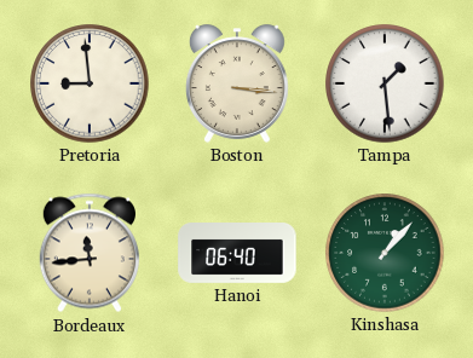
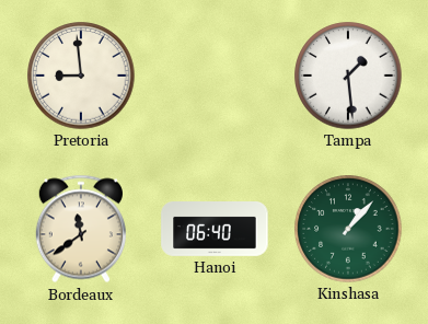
Boston: 3:16 -> none (237, 83)
Bordeaux: 11:44 -> 11:39 (81, 229)
